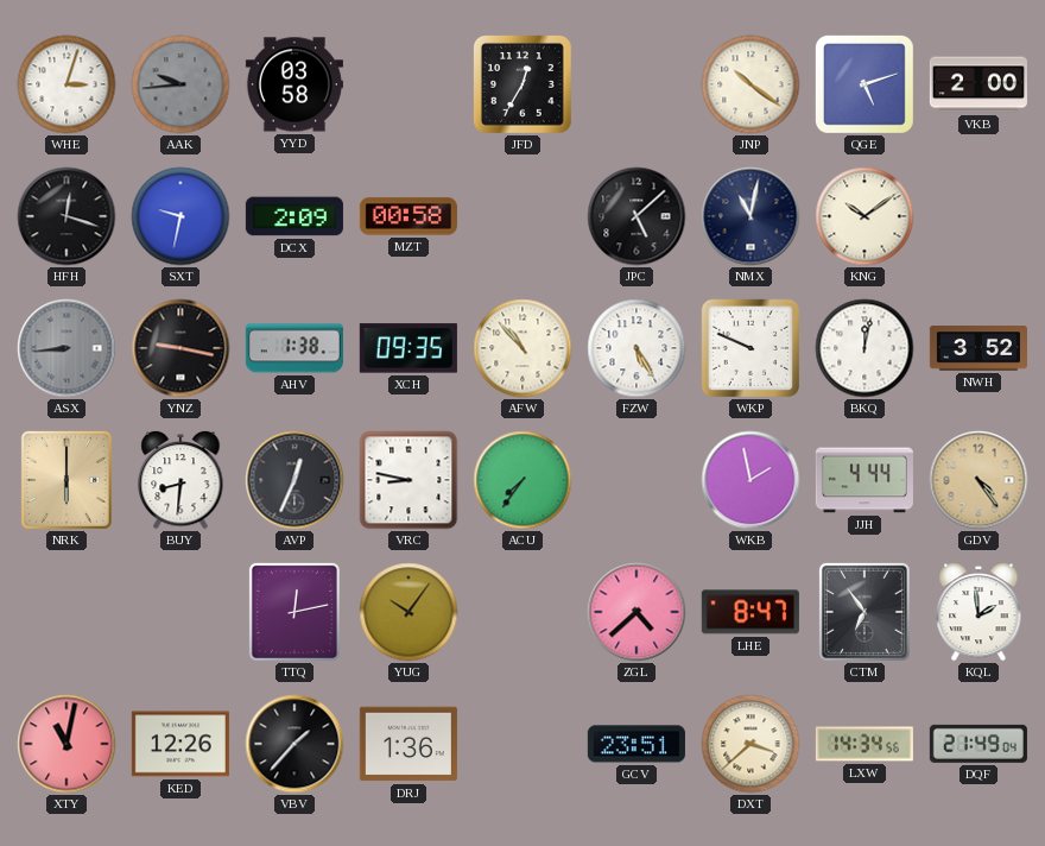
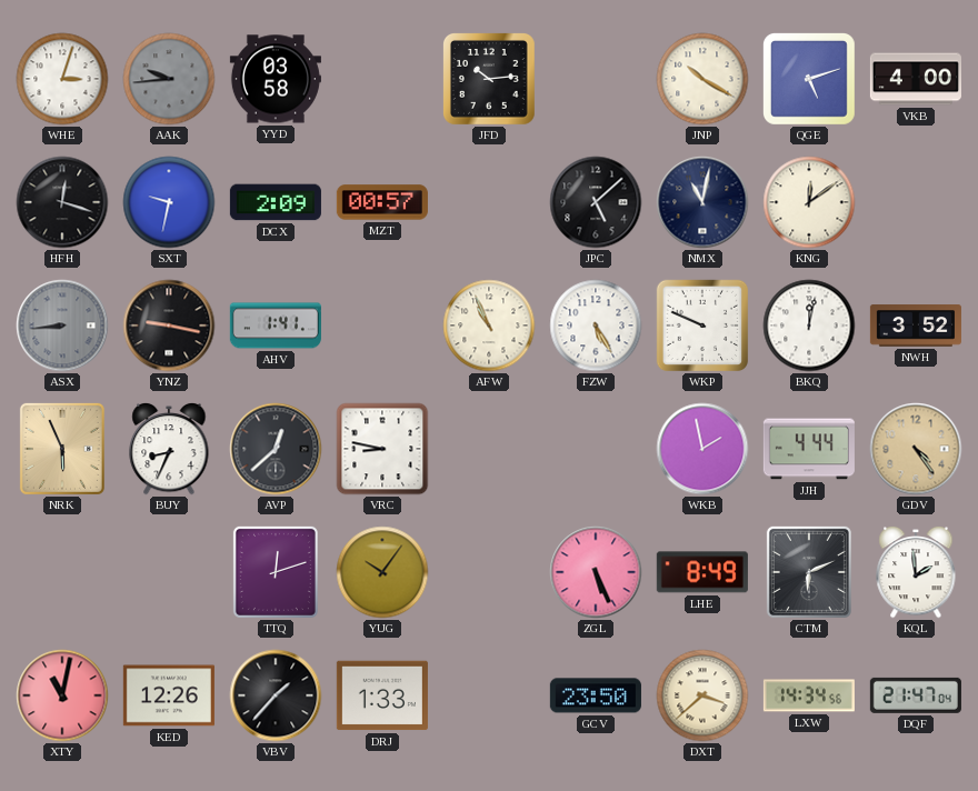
JFD: 12:35 -> 10:14 (490, 80)
JNP: 10:21 -> 10:20 (702, 79)
VKB: 2:00 -> 4:00 (916, 79)
MZT: 00:58 -> 00:57 (382, 202)
KNG: 10:09 -> 12:09 (809, 202)
AHV: 1:38 -> 1:41 (276, 326)
XCH: 09:35 -> none (408, 348)
AFW: 10:53 -> 10:56 (489, 326)
NRK: 6:00 -> 5:56 (62, 449)
BUY: 8:31 -> 8:34 (169, 449)
AVP: 12:34 -> 12:38 (276, 449)
ACU: 7:36 -> none (522, 480)
TTQ: 12:13 -> 12:12 (276, 572)
ZGL: 4:38 -> 5:26 (596, 572)
LHE: 8:47 -> 8:49 (702, 572)
CTM: 6:54 -> 6:11 (809, 572)
DRJ: 1:36 -> 1:33 (382, 695)
GCV: 23:51 -> 23:50 (596, 695)
DQF: 21:49 -> 21:47 (916, 695)
